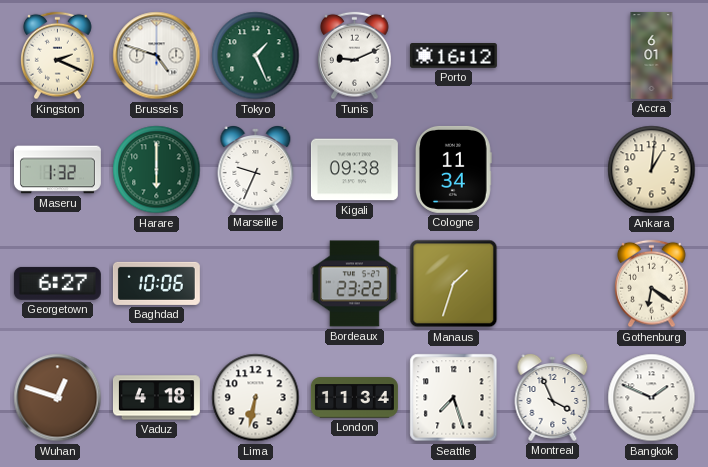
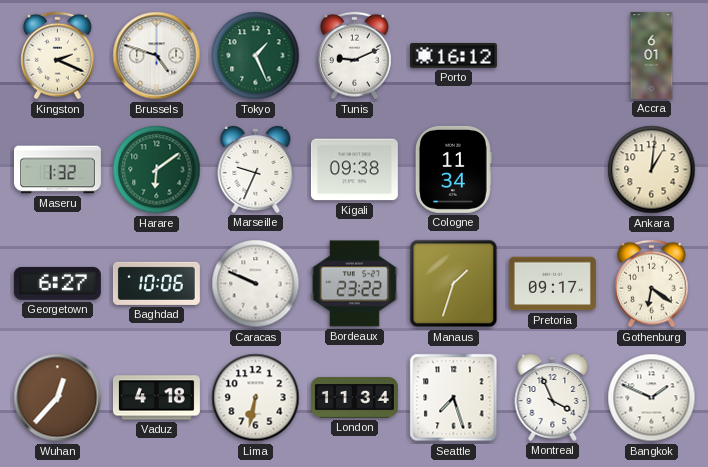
Harare: 6:00 -> 6:09 (157, 170)
Caracas: none -> 9:49 (256, 284)
Pretoria: none -> 09:17 (552, 284)
Wuhan: 12:48 -> 12:37 (58, 398)
